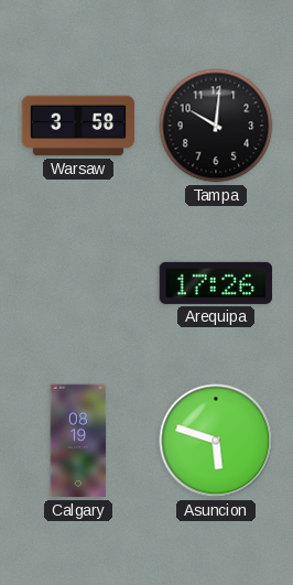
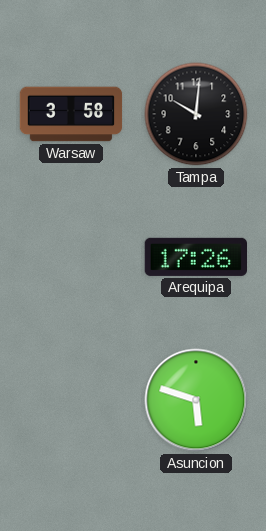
Calgary: 08:19 -> none (78, 441)
